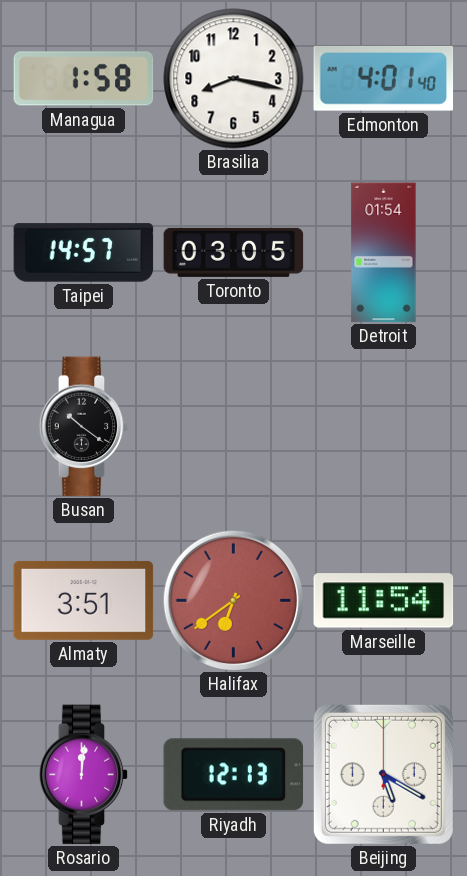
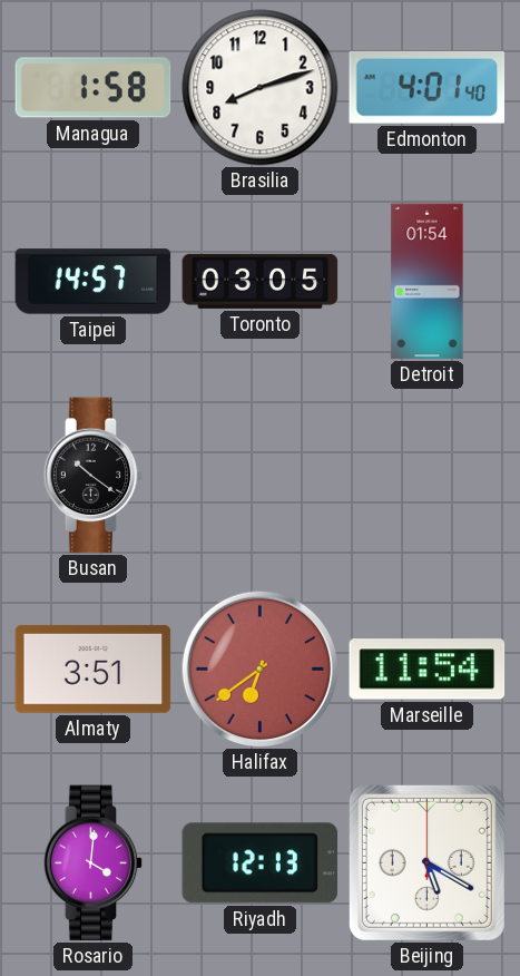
Brasilia: 8:17 -> 8:12 (261, 88)
Rosario: 12:01 -> 4:01 (94, 863)
